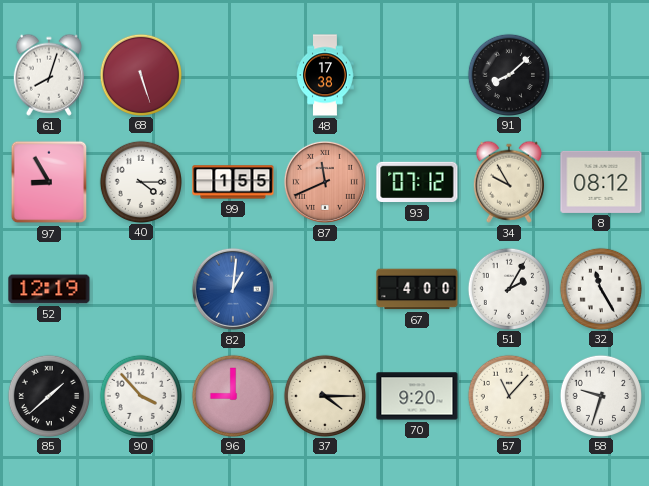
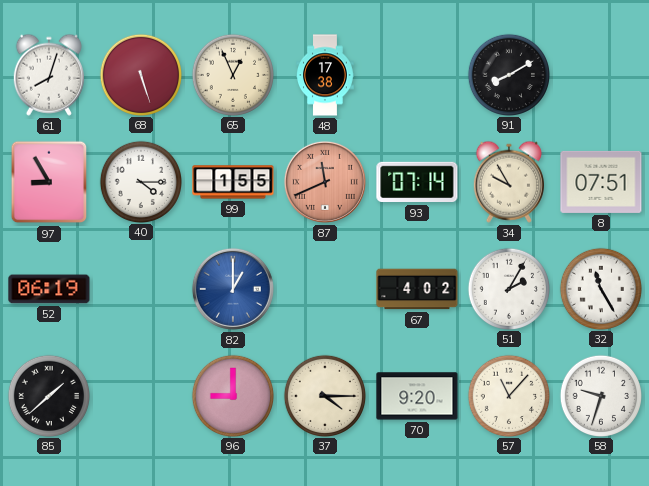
65: none -> 12:56 (232, 74)
91: 8:08 -> 8:10 (508, 74)
93: 07:12 -> 07:14 (417, 182)
8: 08:12 -> 07:51 (601, 182)
52: 12:19 -> 06:19 (49, 289)
82: 1:01 -> 1:00 (233, 289)
67: 4:00 -> 4:02 (417, 289)
90: 3:53 -> none (140, 395)
